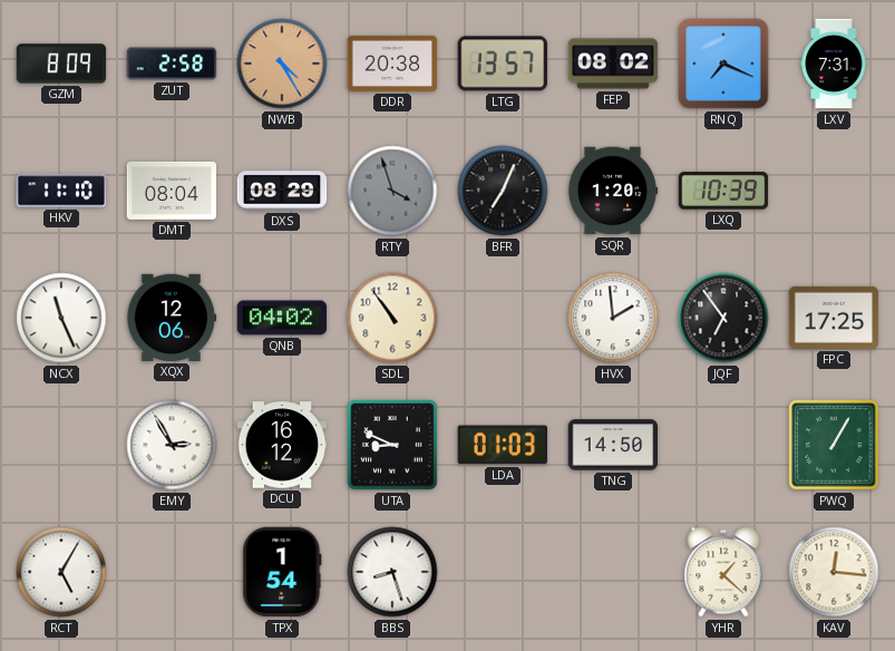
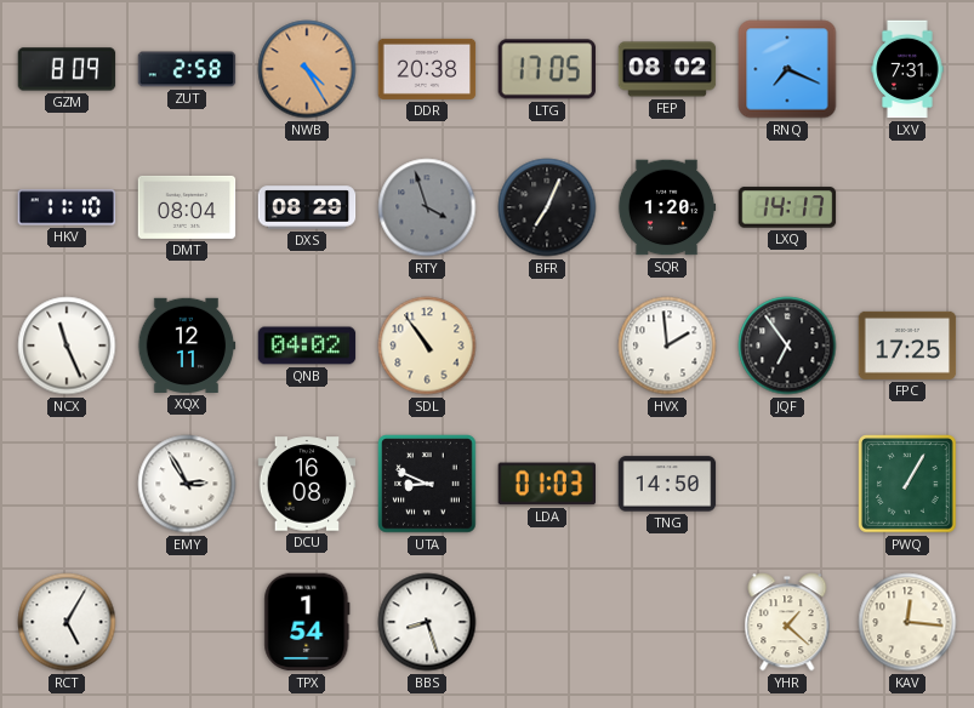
LTG: 13:57 -> 17:05 (546, 69)
LXQ: 10:39 -> 14:17 (787, 207)
XQX: 12:06 -> 12:11 (187, 346)
DCU: 16:12 -> 16:08 (307, 484)
